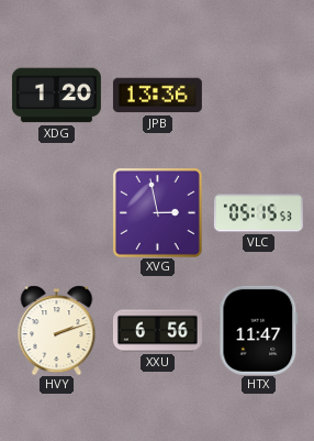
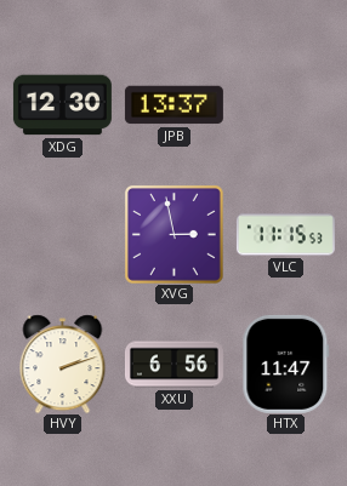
XDG: 1:20 -> 12:30 (62, 105)
JPB: 13:36 -> 13:37 (173, 105)
VLC: 05:15 -> 11:15 (285, 235)
